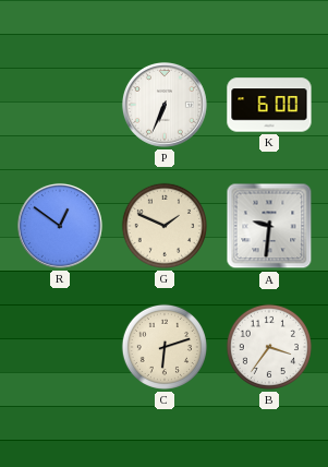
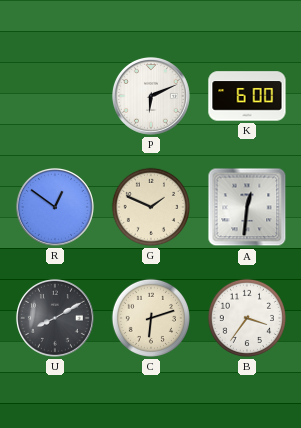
P: 6:34 -> 6:11 (151, 96)
A: 9:31 -> 12:31 (247, 207)
U: none -> 8:10 (55, 318)
